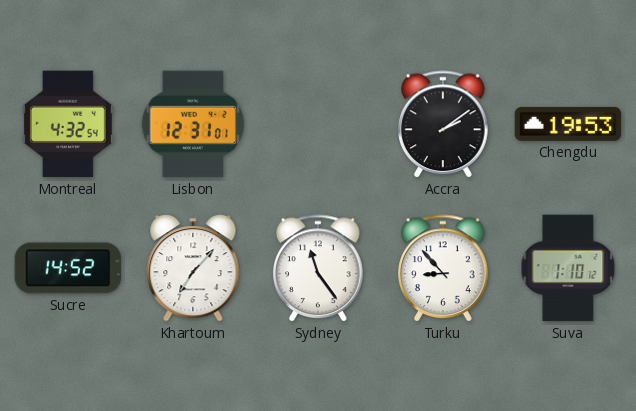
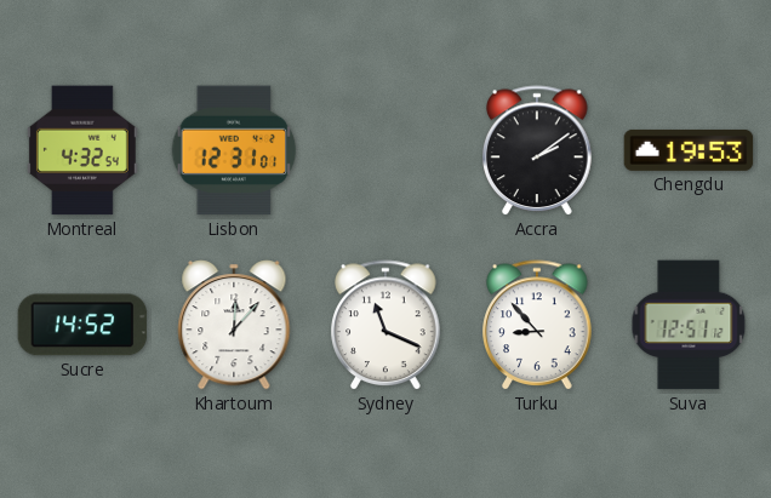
Khartoum: 7:07 -> 12:07 (234, 325)
Sydney: 11:24 -> 11:19 (385, 325)
Suva: 1:10 -> 12:51 (689, 325)
